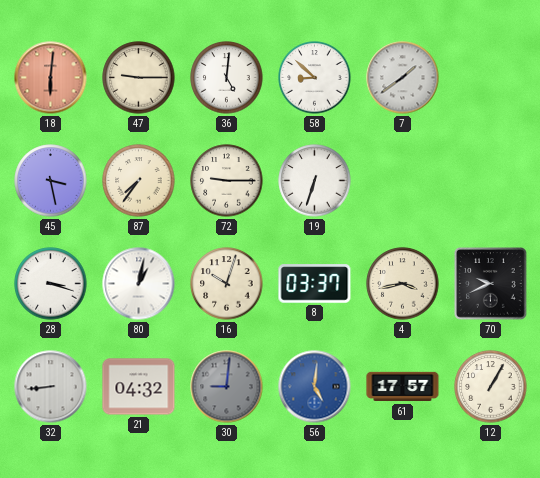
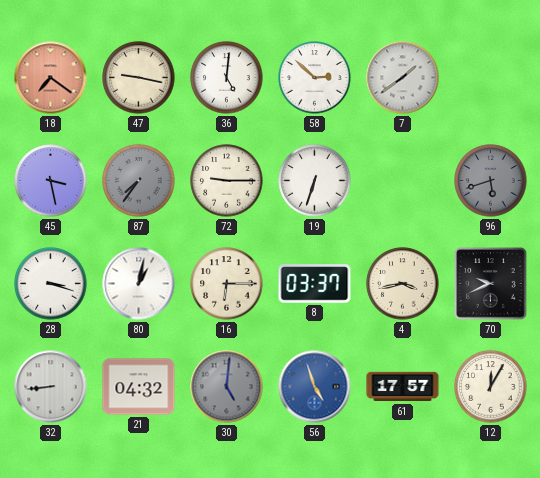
18: 6:01 -> 7:21 (51, 78)
47: 9:15 -> 9:17 (139, 78)
58: 8:52 -> 2:52 (315, 78)
87 dial: cream -> grey (139, 181)
96: none -> 5:42 (491, 181)
16: 10:03 -> 6:15 (227, 284)
30: 9:01 -> 5:01 (227, 387)
56: 5:01 -> 4:57 (315, 387)
12: 1:05 -> 12:05 (491, 387)
